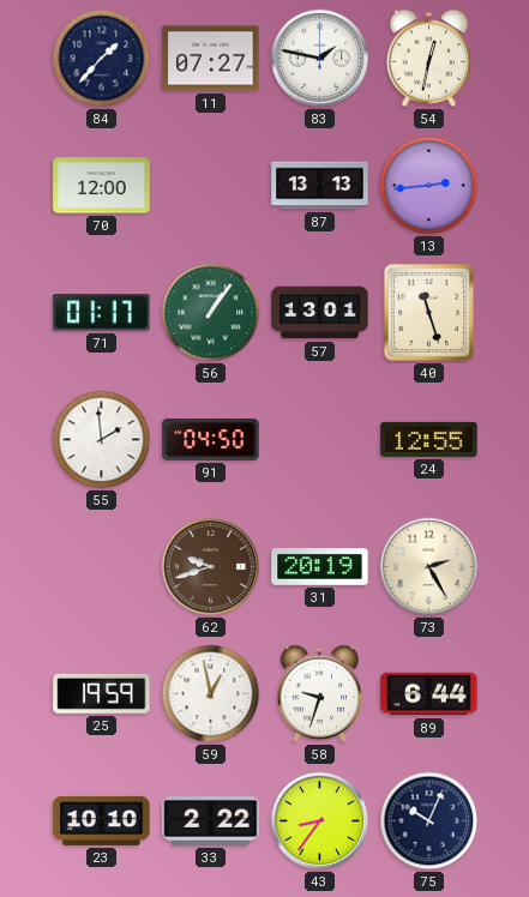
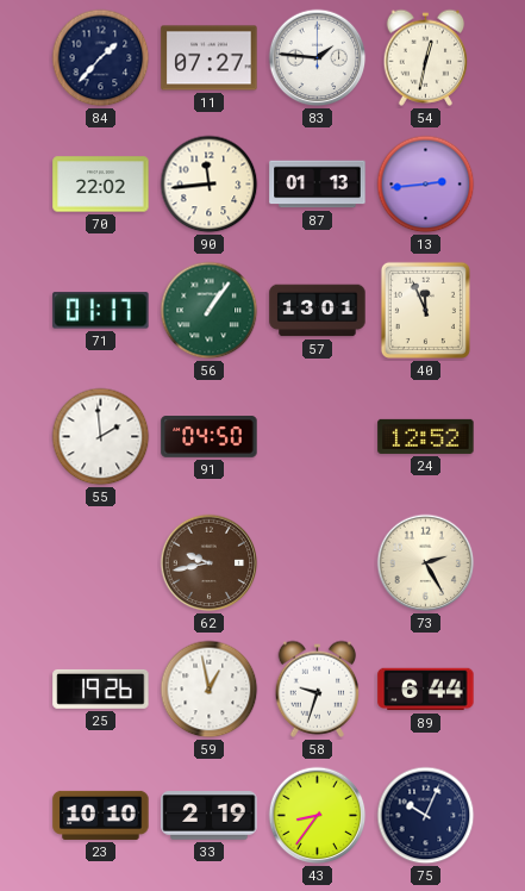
83: 1:47 -> 1:46 (318, 58)
70: 12:00 -> 22:02 (101, 185)
90: none -> 11:44 (210, 185)
87: 13:13 -> 01:13 (318, 185)
40: 11:27 -> 11:56 (425, 310)
24: 12:55 -> 12:52 (426, 436)
62: 9:42 -> 9:43 (210, 563)
31: 20:19 -> none (320, 567)
25: 19:59 -> 19:26 (101, 688)
33: 2:22 -> 2:19 (210, 816)
